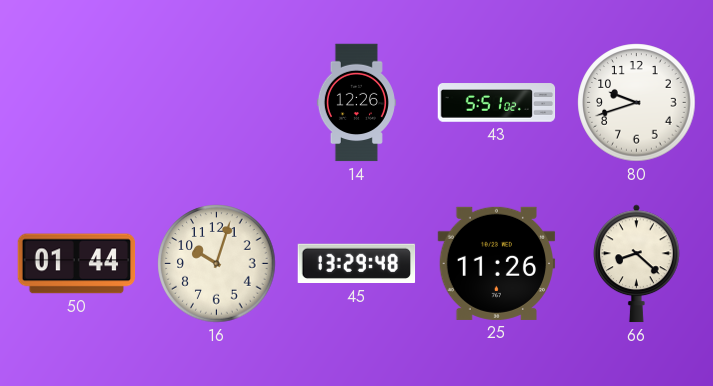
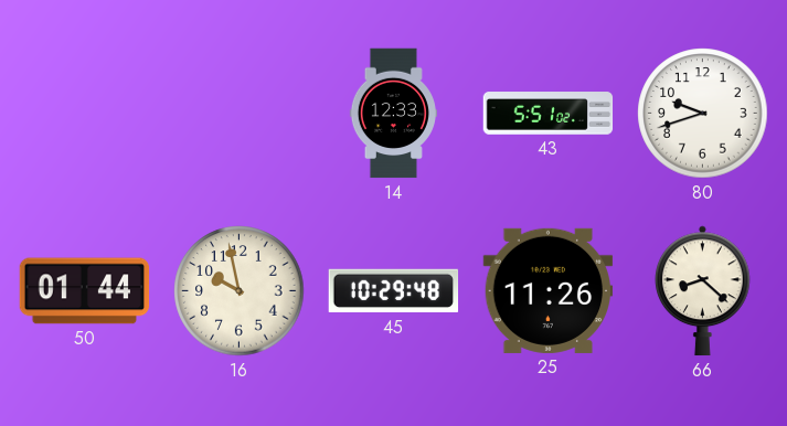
14: 12:26 -> 12:33 (393, 114)
16: 10:03 -> 9:58 (240, 291)
45: 13:29 -> 10:29 (394, 291)
